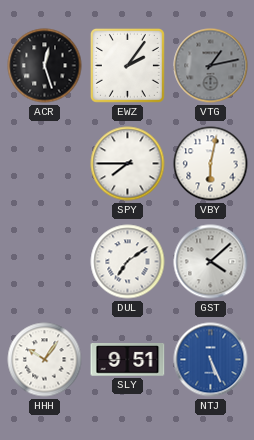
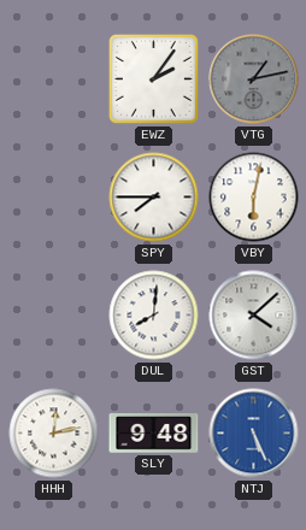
ACR: 12:27 -> none (45, 66)
DUL: 7:09 -> 8:01 (154, 316)
HHH: 10:06 -> 12:13 (54, 434)
SLY: 9:51 -> 9:48 (154, 434)
